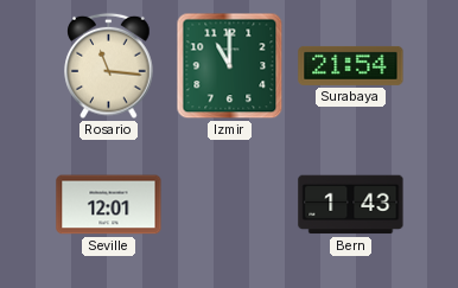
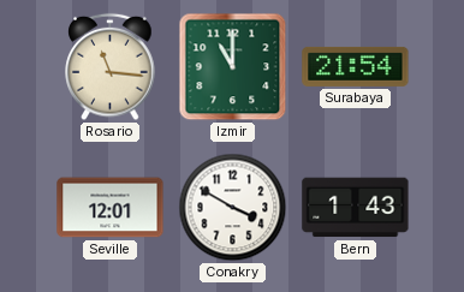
Conakry: none -> 3:50 (233, 208)
